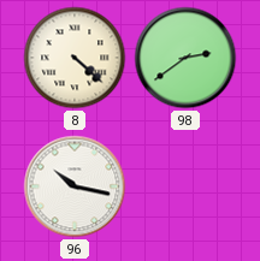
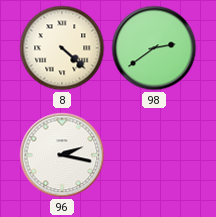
96: 10:17 -> 2:17 (62, 155)
